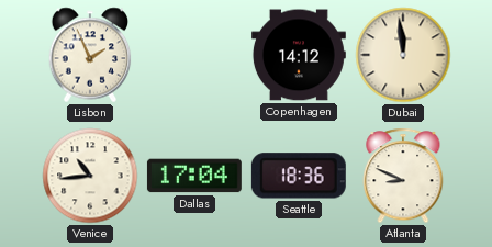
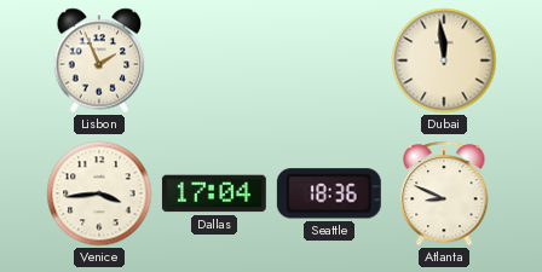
Copenhagen: 14:12 -> none (299, 55)
Venice: 10:44 -> 3:44 (99, 193)
